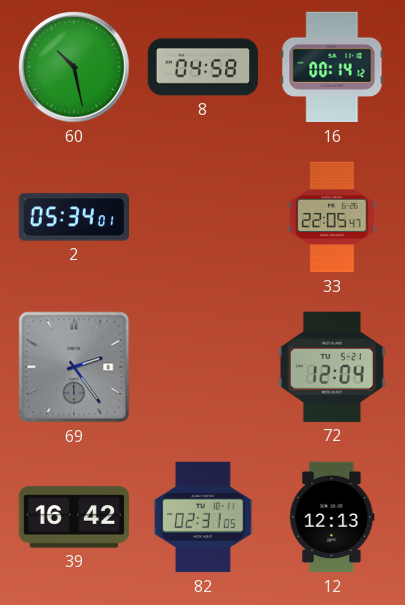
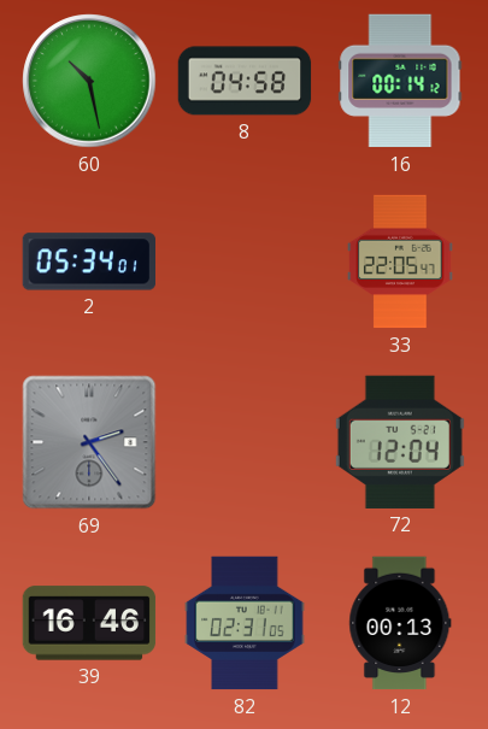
39: 16:42 -> 16:46 (89, 623)
12: 12:13 -> 00:13 (400, 623)
